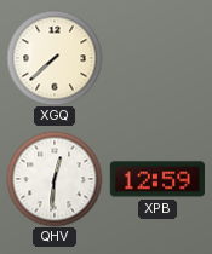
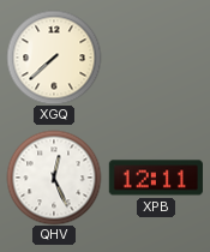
QHV: 12:31 -> 12:26 (54, 178)
XPB: 12:59 -> 12:11 (156, 178)
